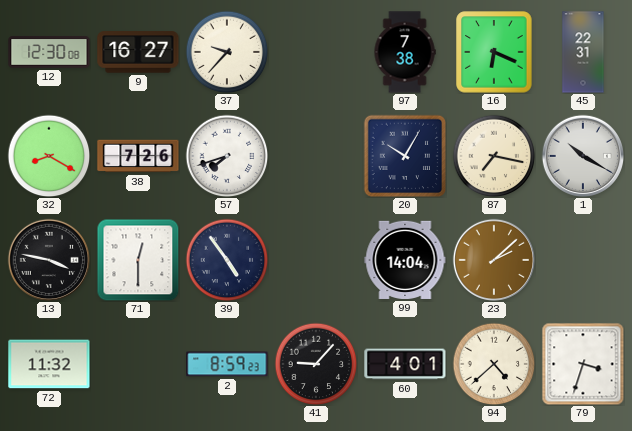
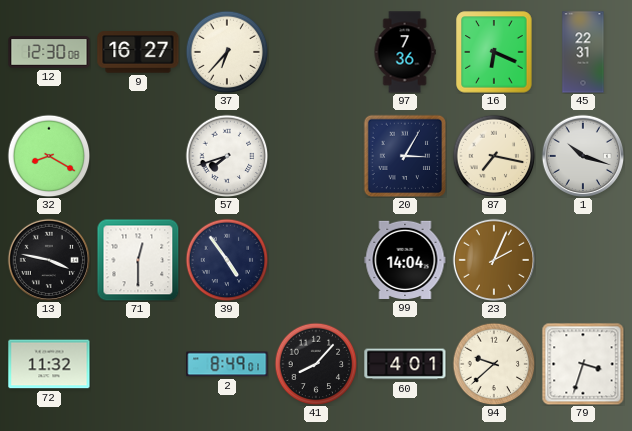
37: 9:37 -> 6:37 (227, 52)
97: 7:38 -> 7:36 (405, 52)
38: 7:26 -> none (138, 156)
20: 10:05 -> 3:05 (405, 156)
1: 10:20 -> 10:18 (582, 155)
23: 2:08 -> 2:04 (493, 259)
2: 8:59 -> 8:49 (227, 364)
41: 9:07 -> 8:07 (316, 364)
94: 4:38 -> 9:38 (494, 364)
